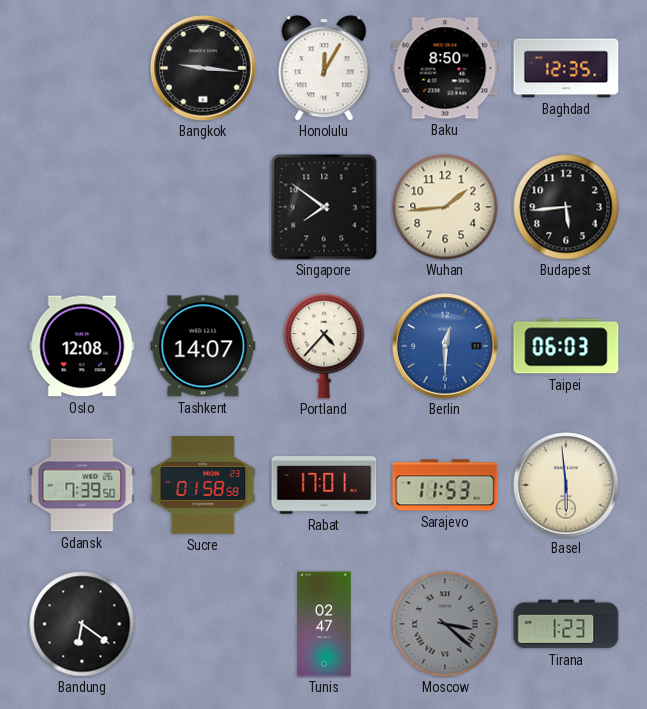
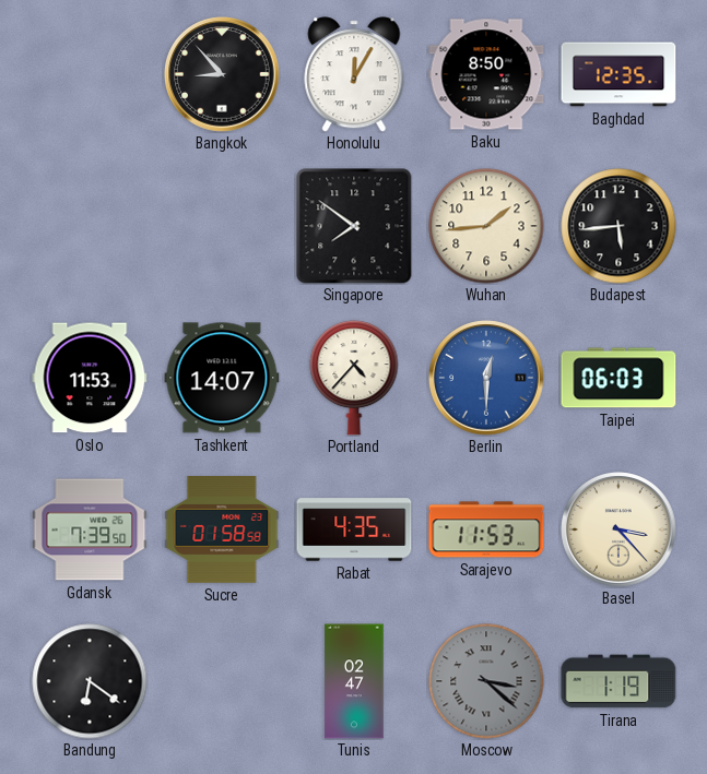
Bangkok: 9:16 -> 8:53 (222, 74)
Oslo: 12:08 -> 11:53 (90, 378)
Rabat: 17:01 -> 4:35 (354, 529)
Basel: 5:59 -> 3:23 (618, 529)
Tirana: 1:23 -> 1:19 (618, 681)
